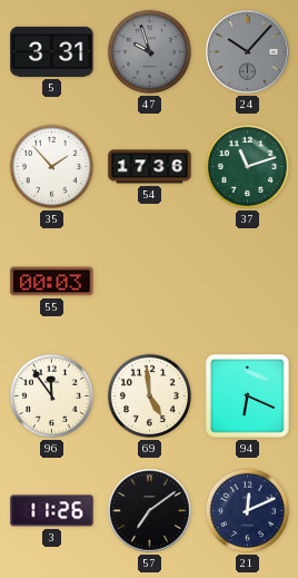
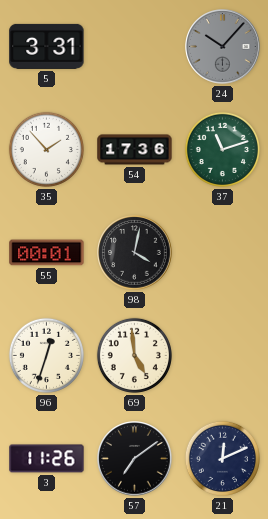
47: 9:57 -> none (149, 51)
55: 00:03 -> 00:01 (47, 253)
98: none -> 4:02 (135, 253)
96: 11:54 -> 12:33 (46, 355)
94: 6:19 -> none (248, 396)
